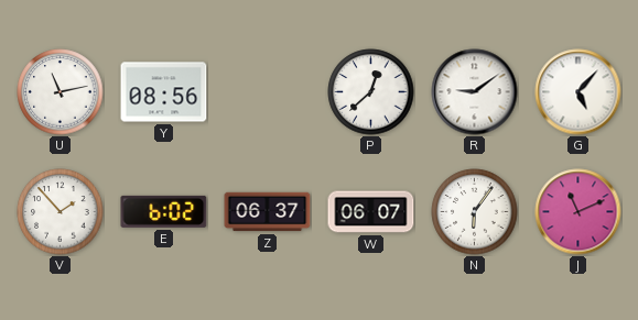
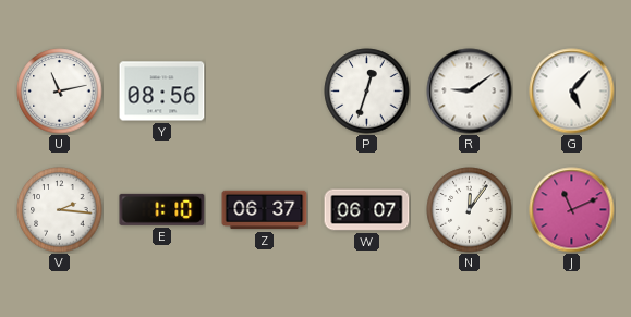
P: 12:38 -> 12:33 (367, 92)
V: 1:53 -> 2:16 (60, 210)
E: 6:02 -> 1:10 (162, 209)
N: 6:06 -> 12:06 (470, 210)
